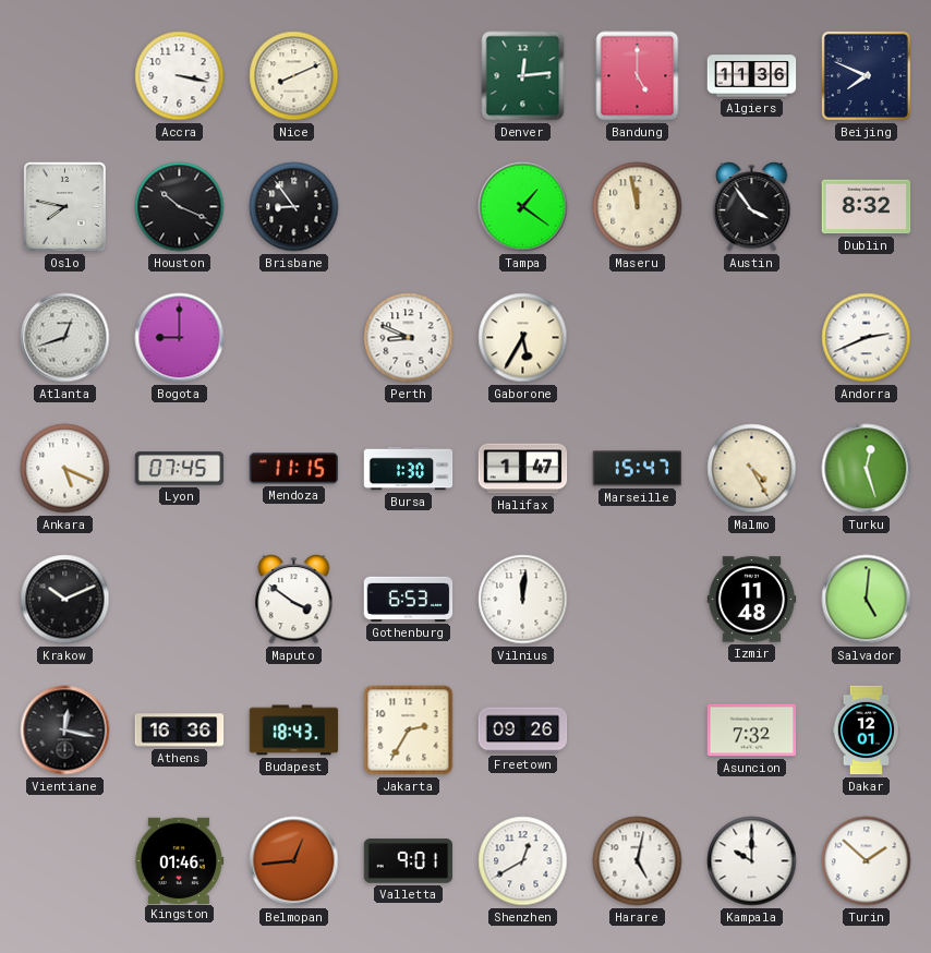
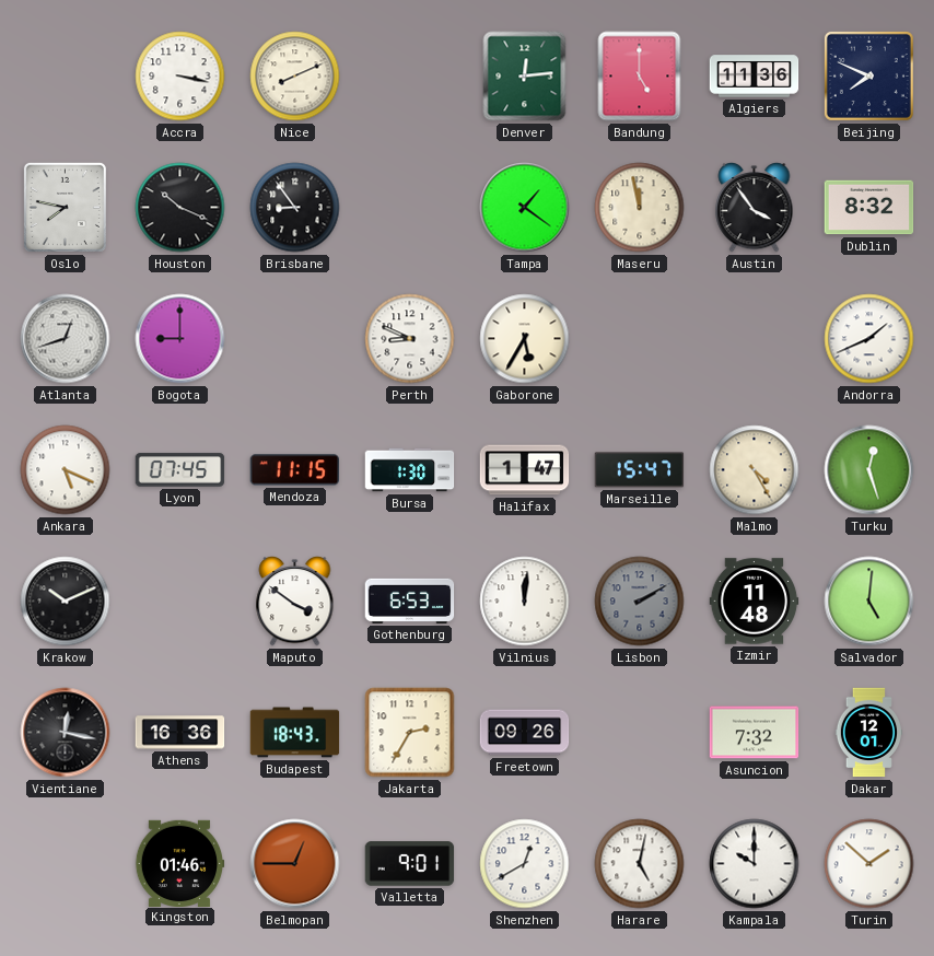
Andorra: 2:41 -> 1:41 (869, 339)
Lisbon: none -> 2:10 (640, 602)
Belmopan: 12:44 -> 12:45 (295, 864)
